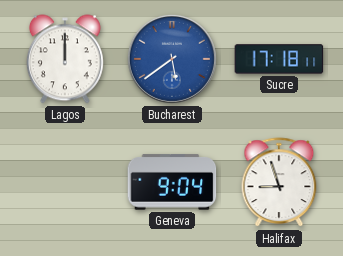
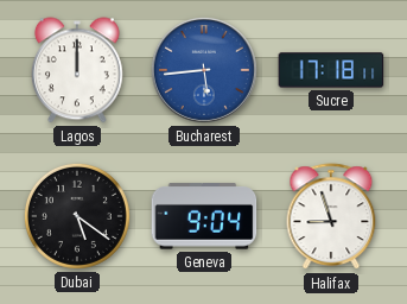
Bucharest: 5:39 -> 5:44 (204, 70)
Dubai: none -> 5:21 (77, 216)
